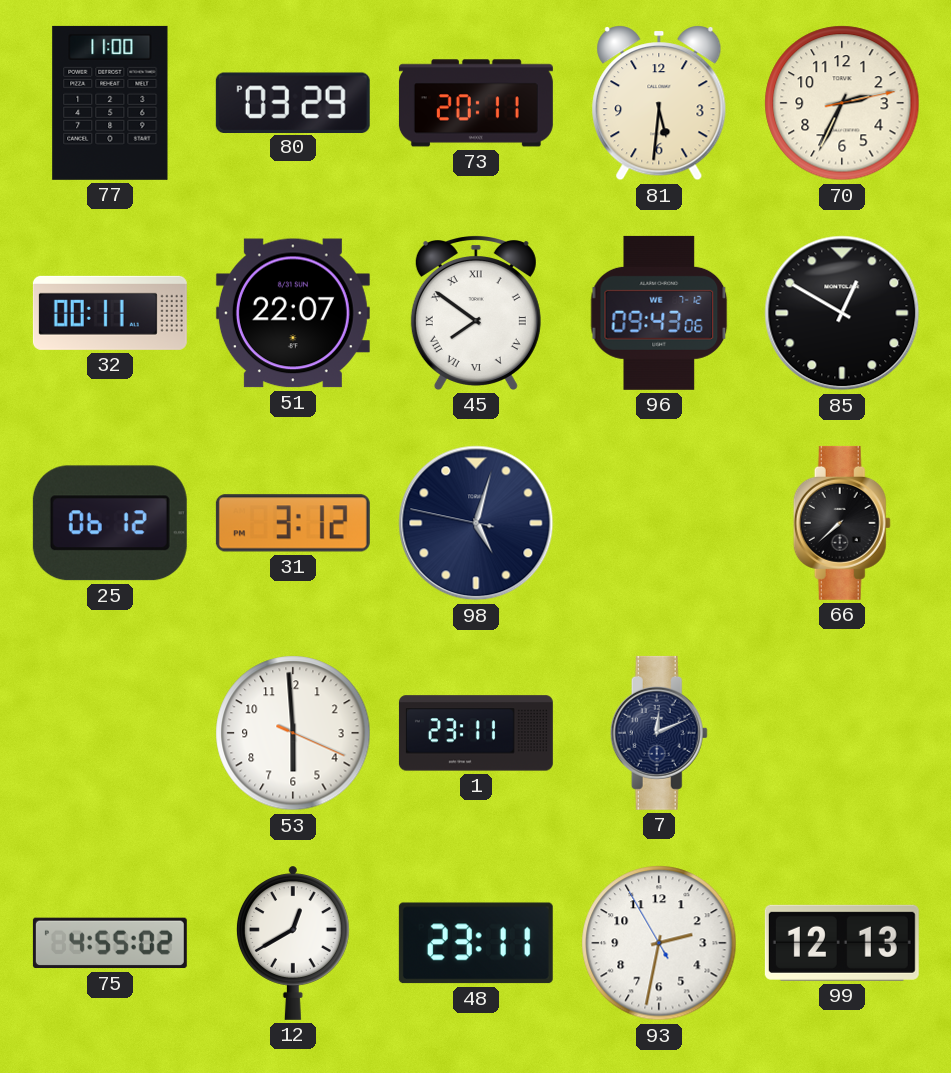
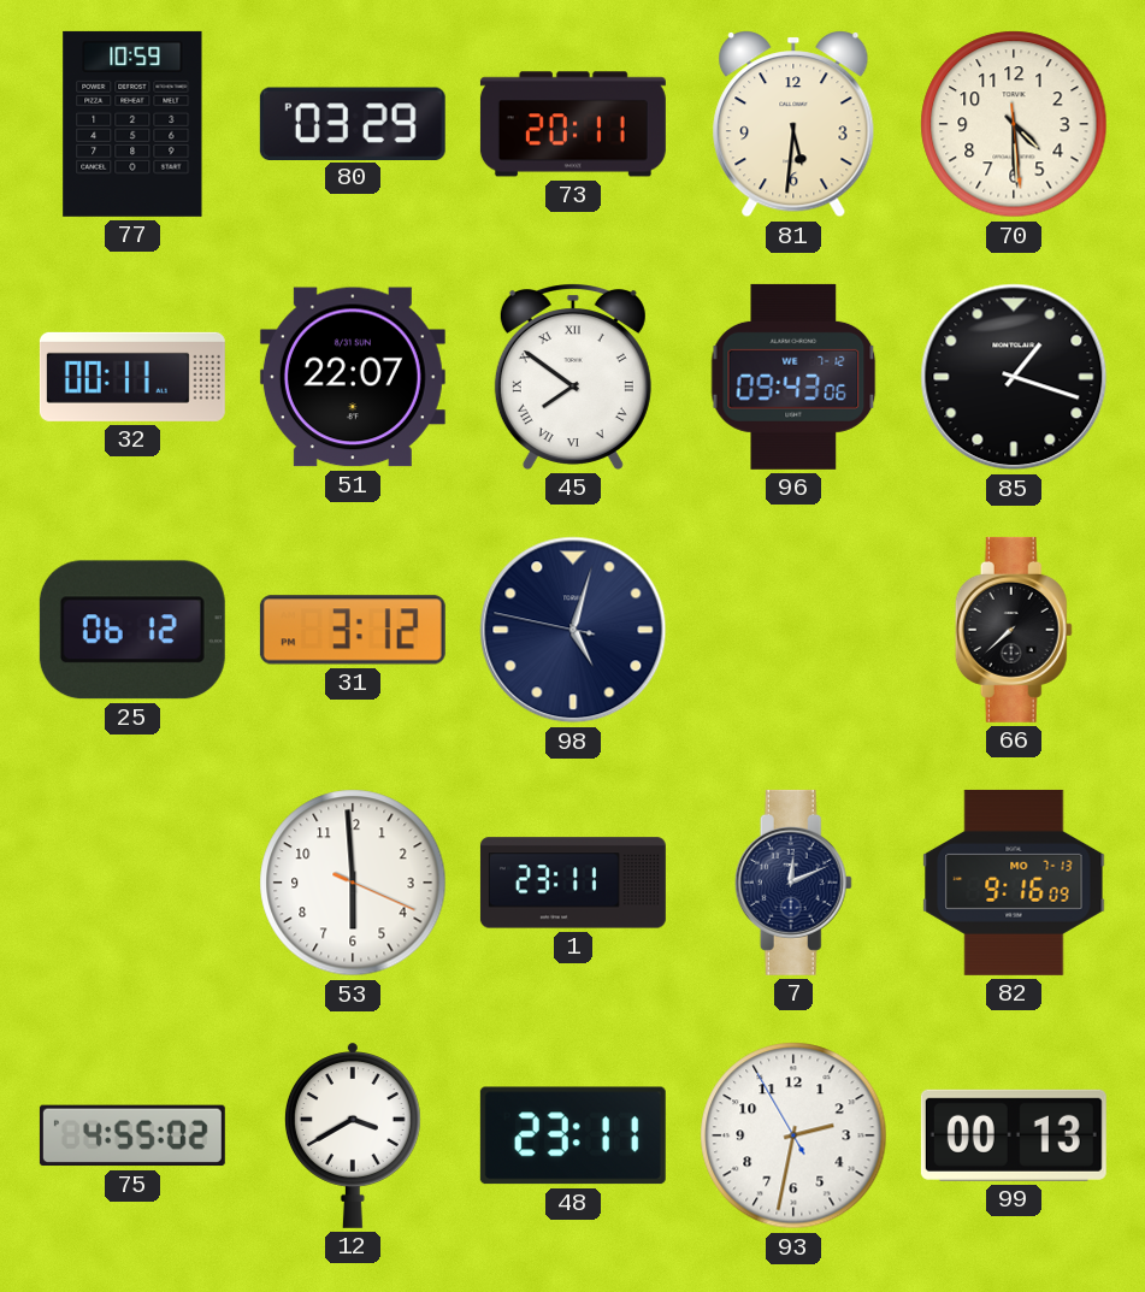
77: 11:00 -> 10:59 (132, 124)
70: 2:34 -> 4:29 (1014, 124)
85: 12:50 -> 1:18 (1014, 377)
82: none -> 9:16 (1014, 883)
12: 12:40 -> 3:40 (353, 1135)
99: 12:13 -> 00:13 (1014, 1135)
